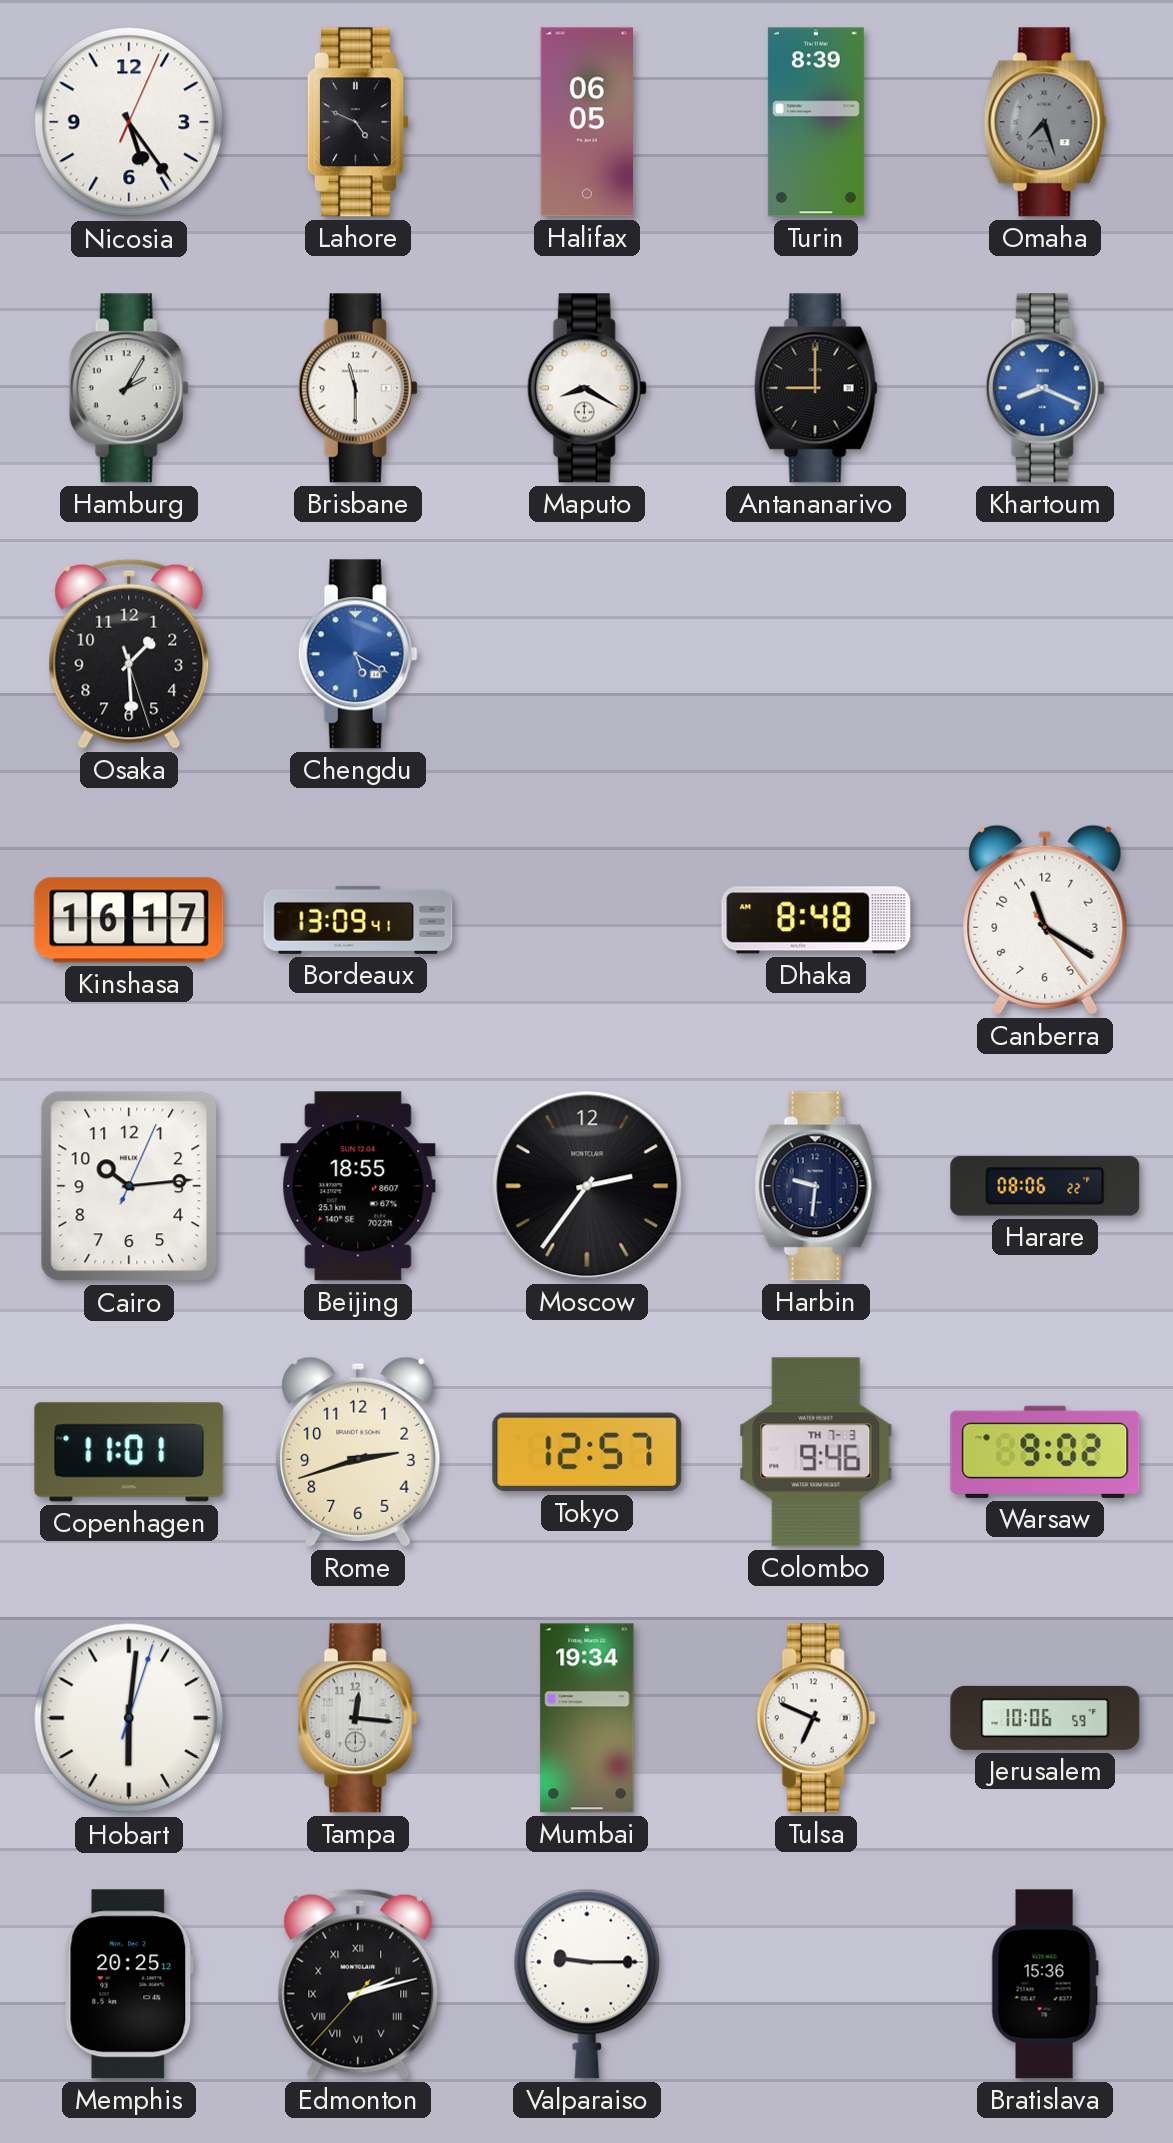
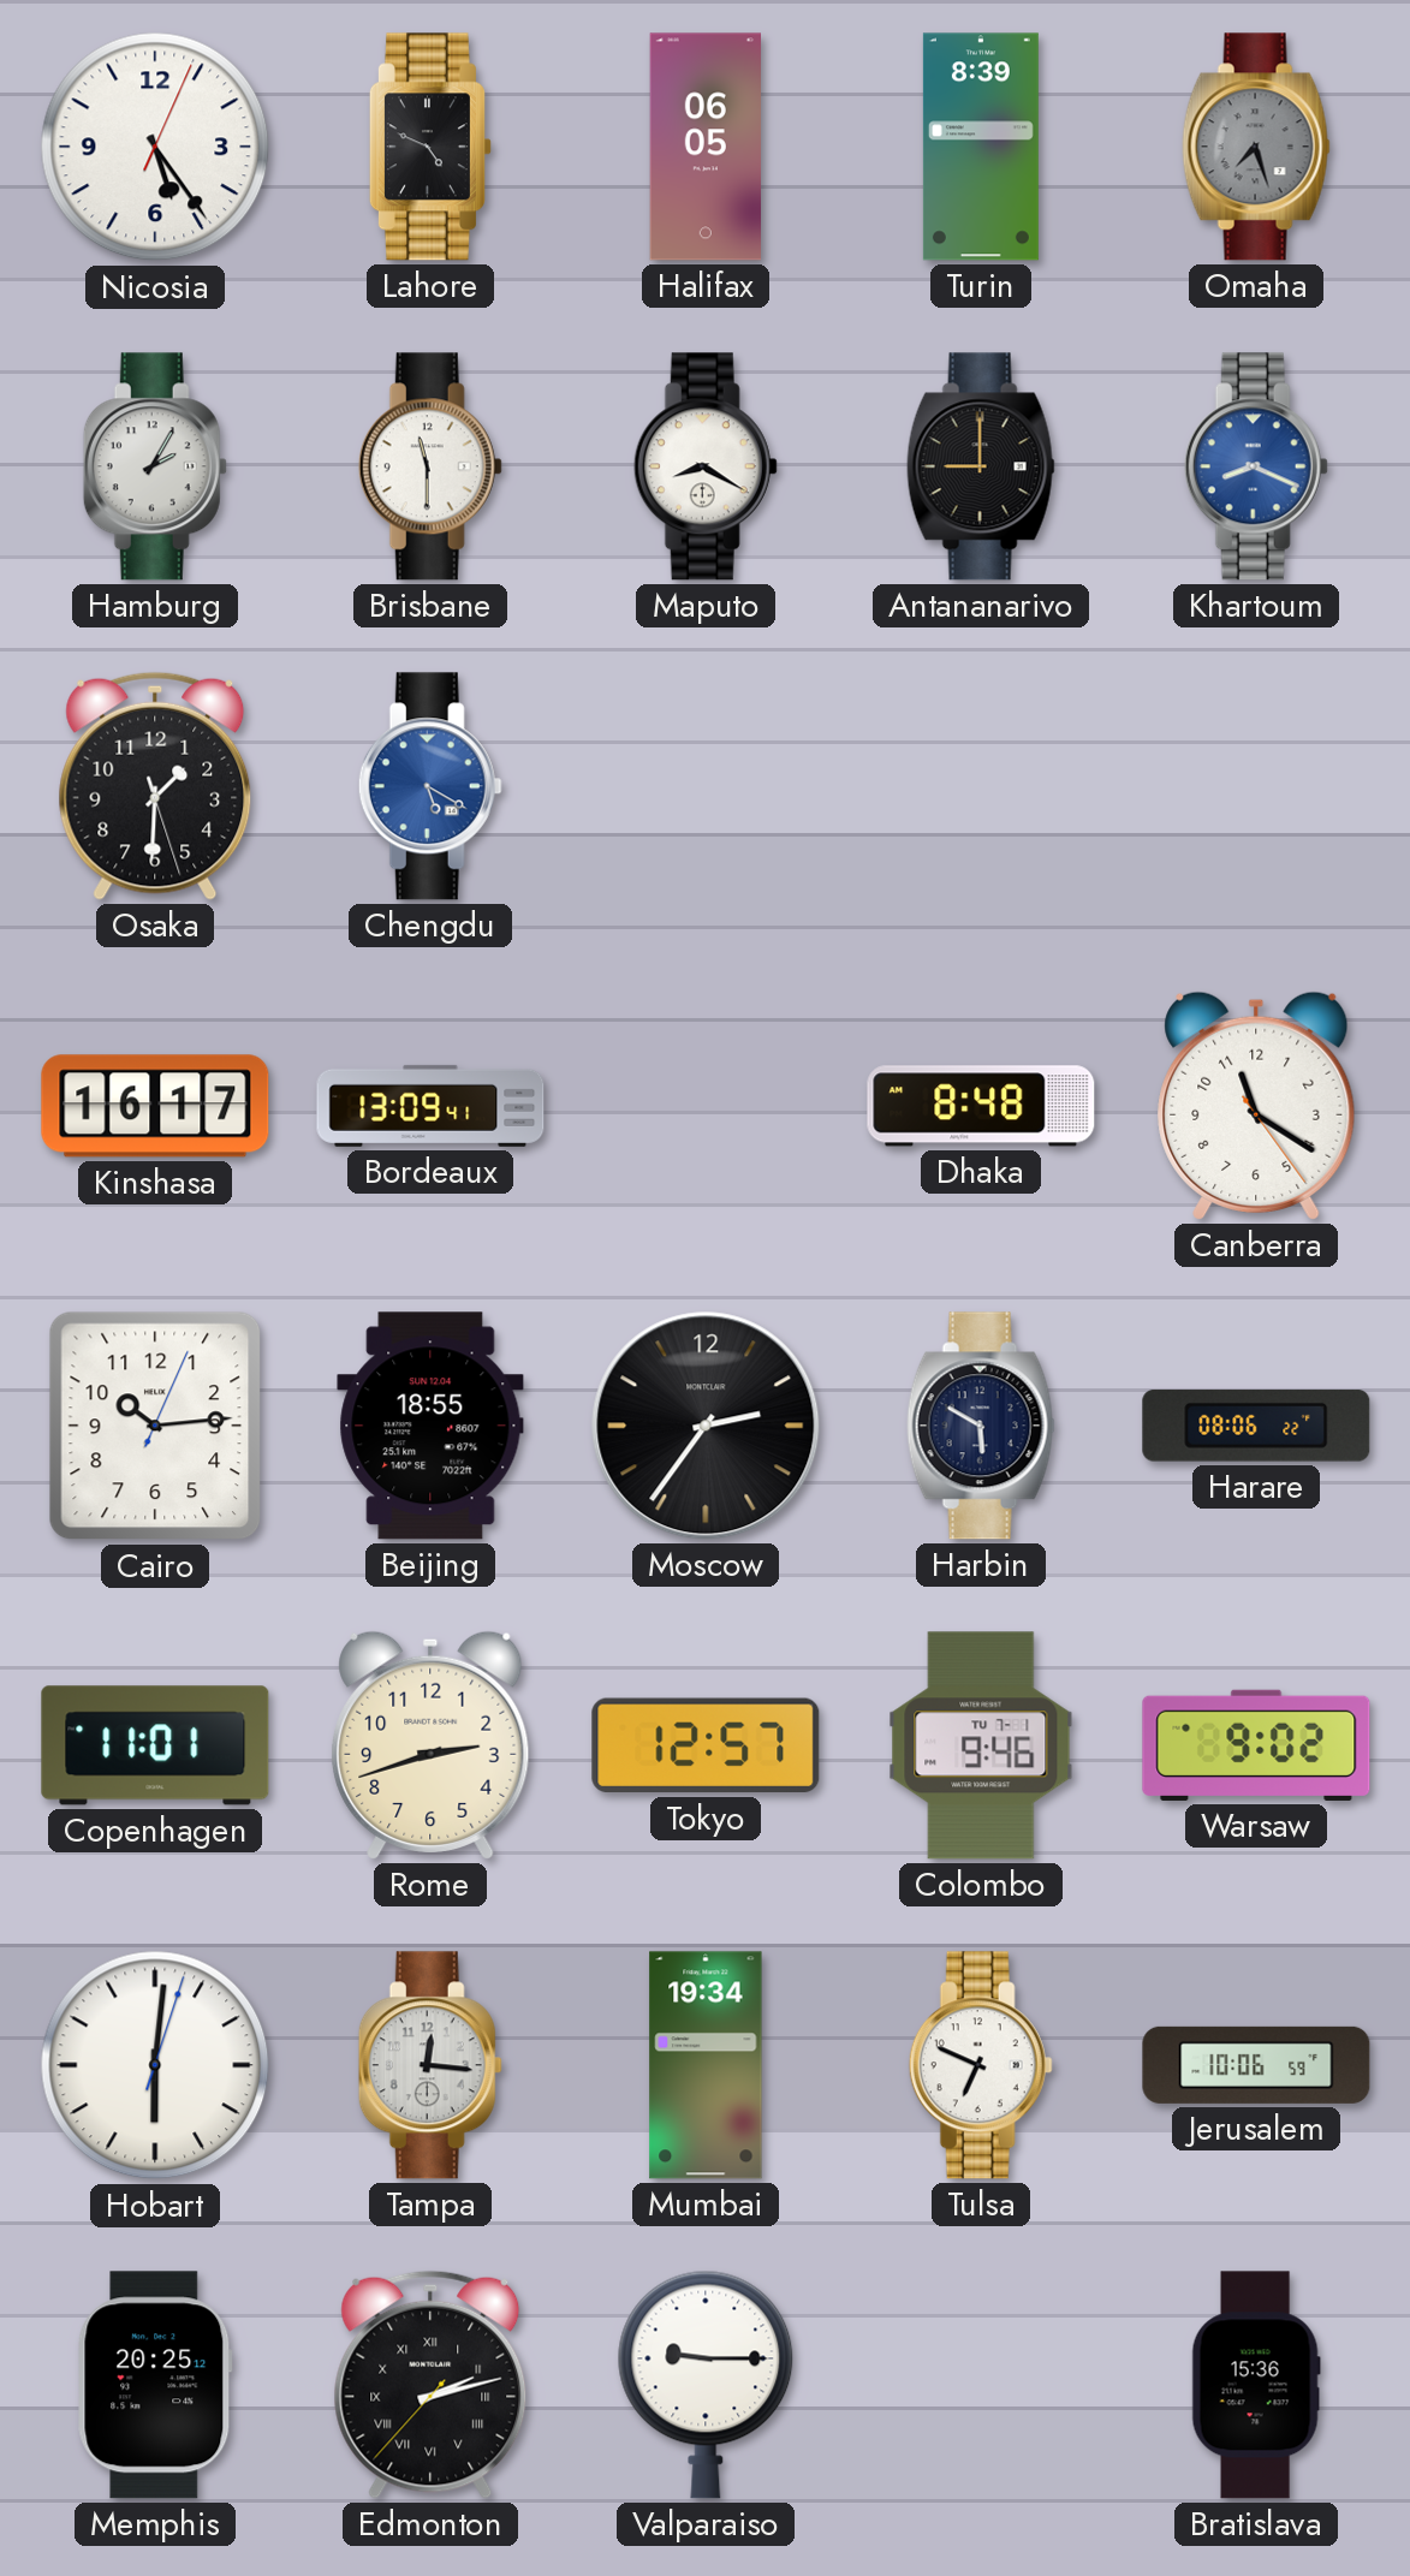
Osaka: 1:29 -> 1:30 (155, 786)
Harbin: 9:31 -> 5:50 (981, 1426)
Colombo date: TH 7-3 -> TU 7-1 (981, 1745)
